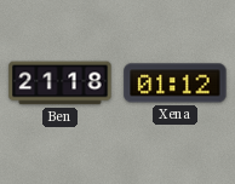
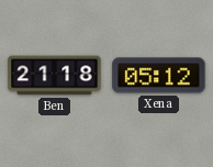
Xena: 01:12 -> 05:12 (159, 76)
